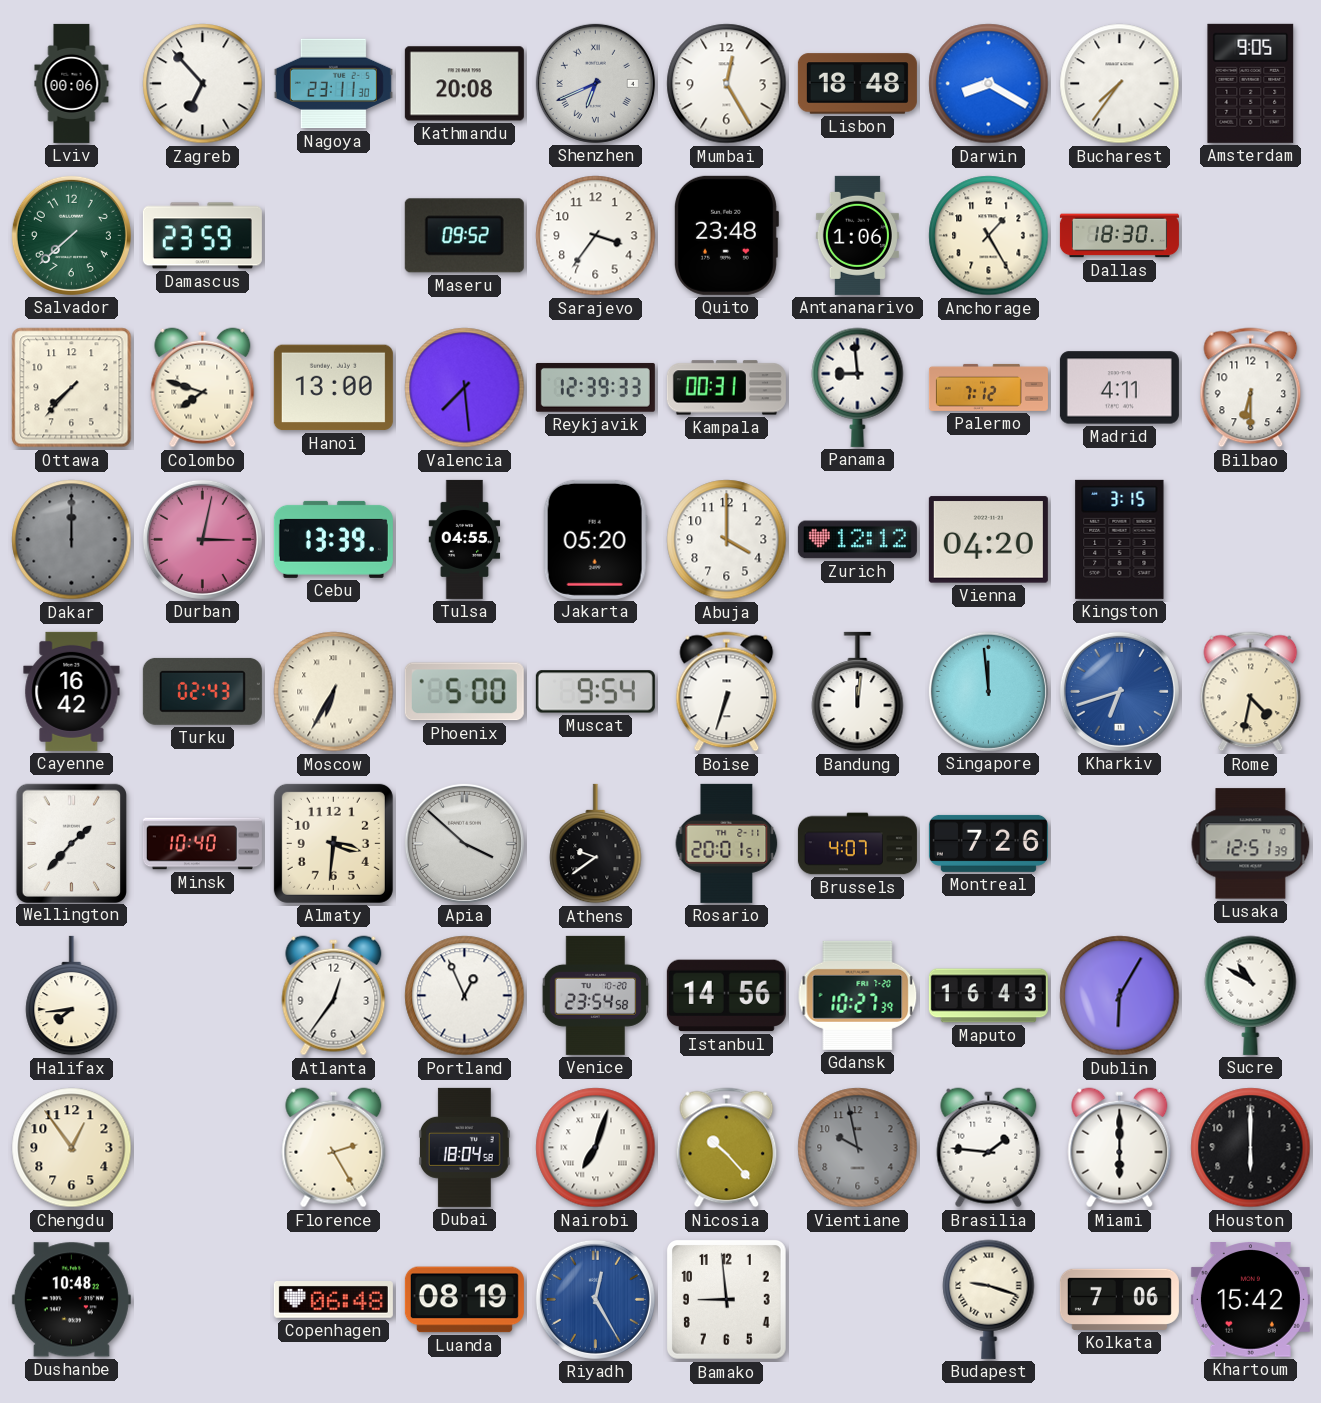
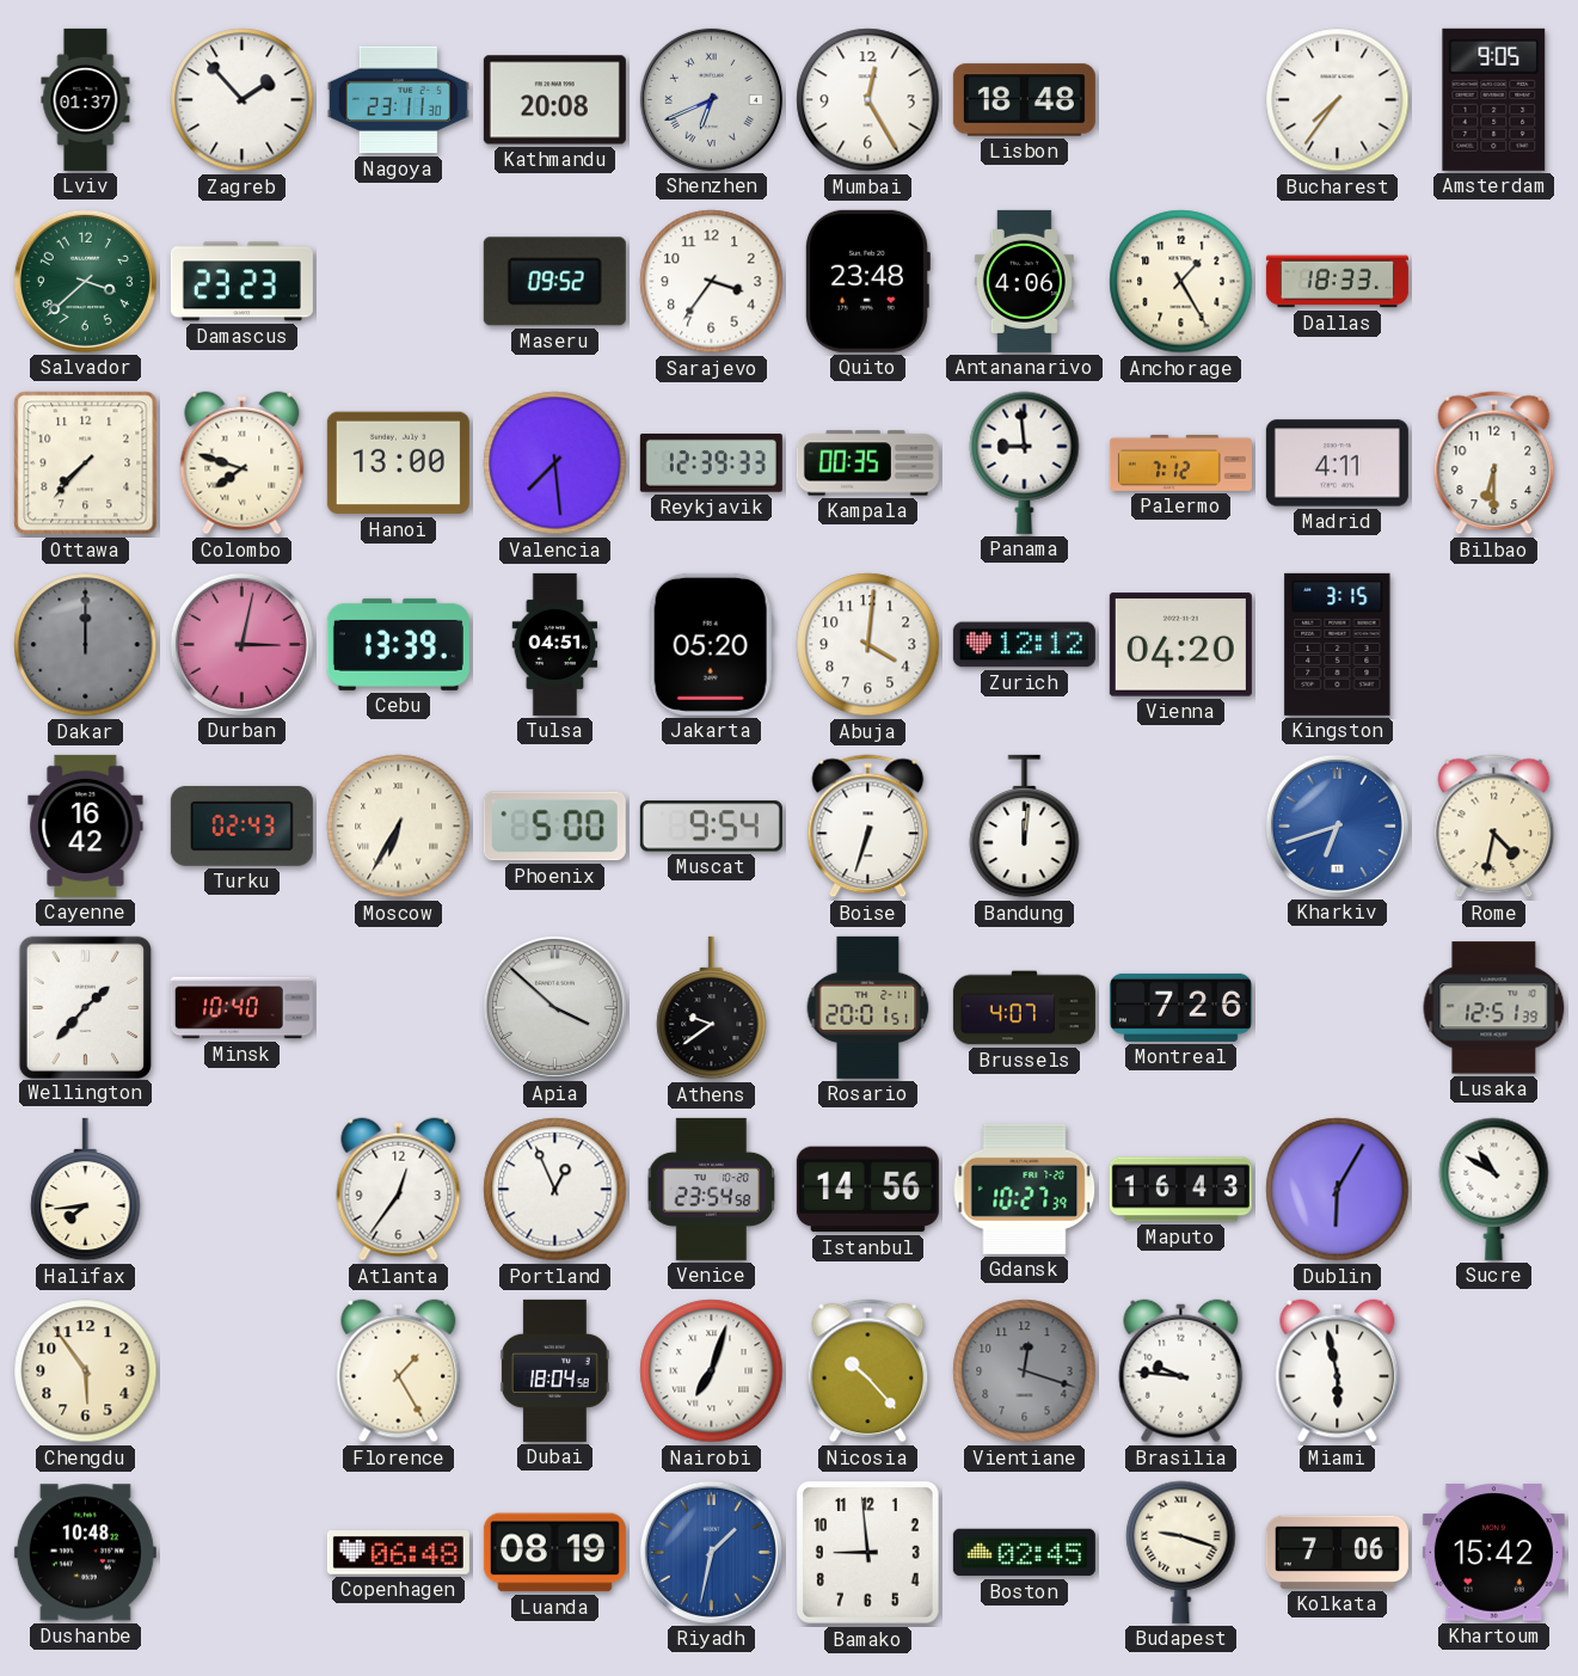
Lviv: 00:06 -> 01:37 (86, 99)
Zagreb: 6:53 -> 1:53 (242, 100)
Darwin: 8:20 -> none (989, 84)
Salvador: 7:38 -> 3:38 (85, 281)
Damascus: 23:59 -> 23:23 (241, 282)
Antananarivo: 1:06 -> 4:06 (1024, 281)
Dallas: 18:30 -> 18:33 (1337, 282)
Kampala: 00:31 -> 00:35 (867, 463)
Tulsa: 04:55 -> 04:51 (555, 644)
Abuja: 4:00 -> 4:01 (868, 645)
Singapore: 11:59 -> none (988, 691)
Almaty: 3:31 -> none (333, 843)
Chengdu: 12:54 -> 5:54 (86, 1371)
Florence: 2:25 -> 1:25 (399, 1371)
Vientiane: 9:58 -> 12:18 (1025, 1371)
Brasilia: 1:46 -> 9:46 (1181, 1371)
Miami: 6:00 -> 5:58 (1338, 1371)
Houston: 6:00 -> none (1251, 1148)
Riyadh: 12:25 -> 1:32 (711, 1552)
Boston: none -> 02:45 (1024, 1553)
